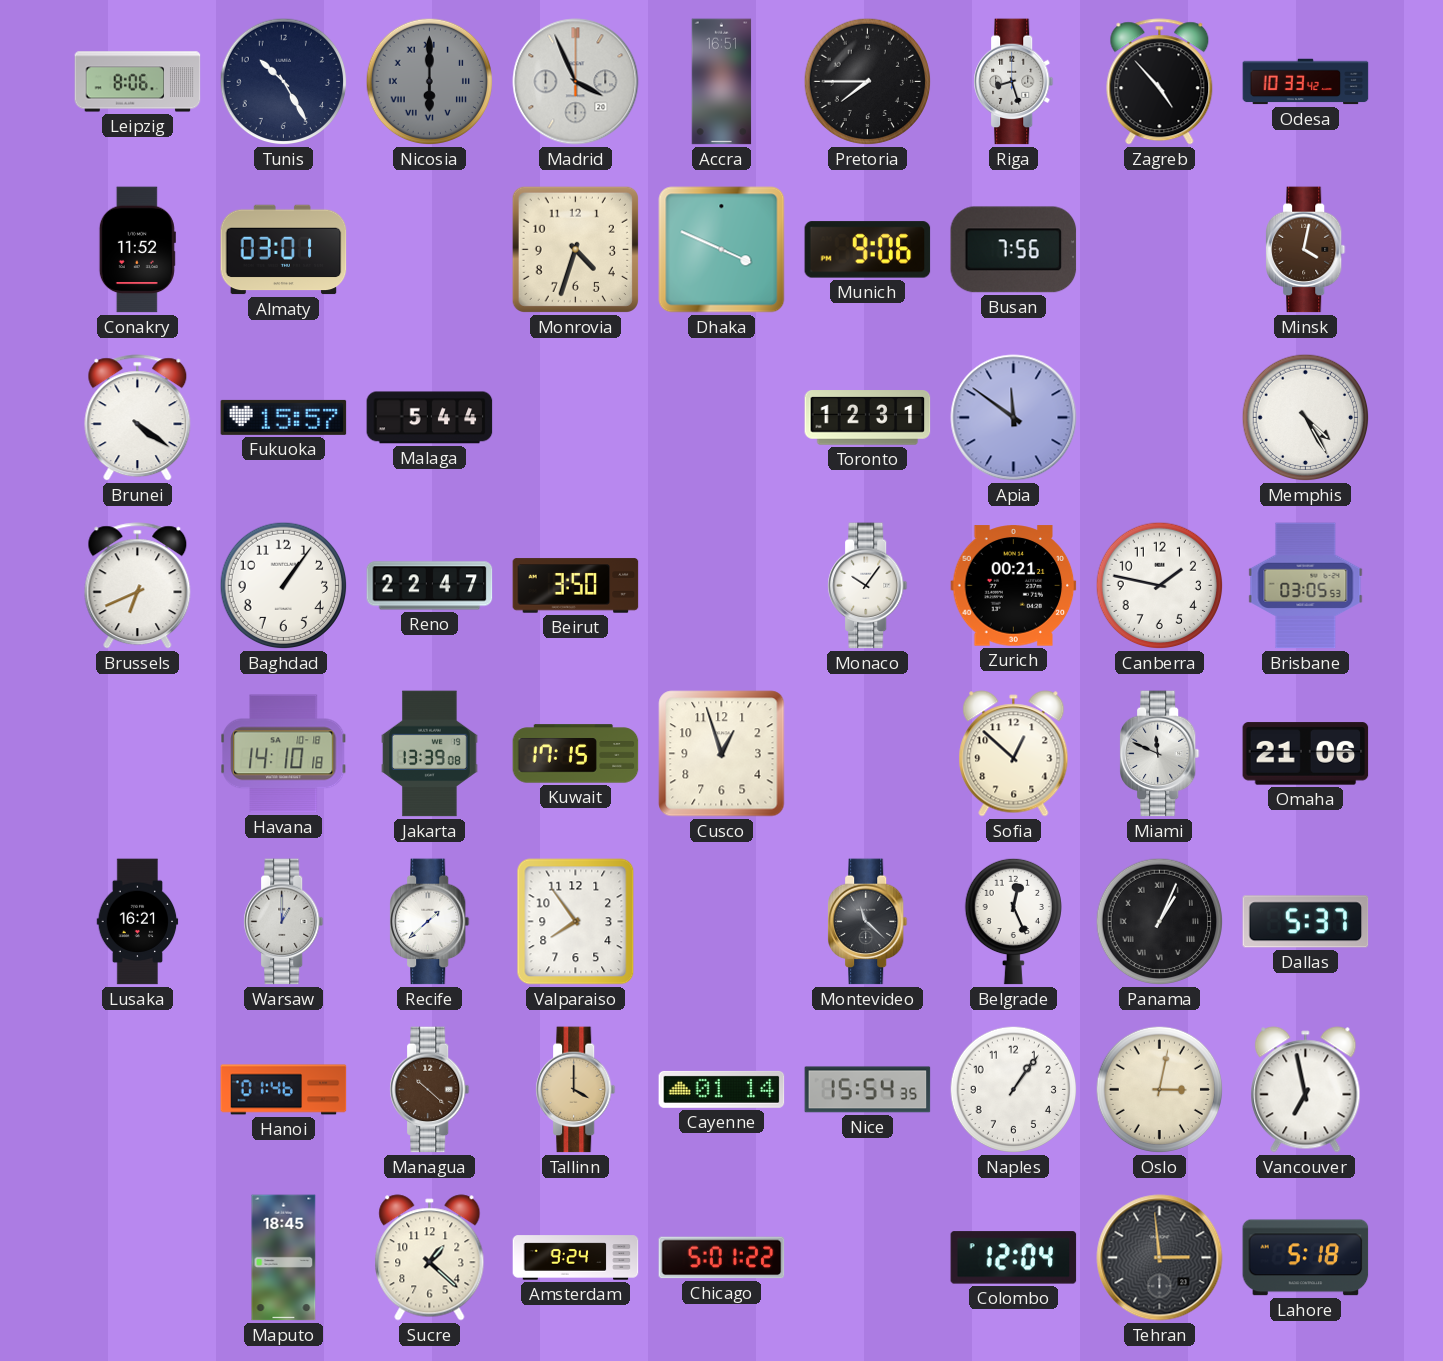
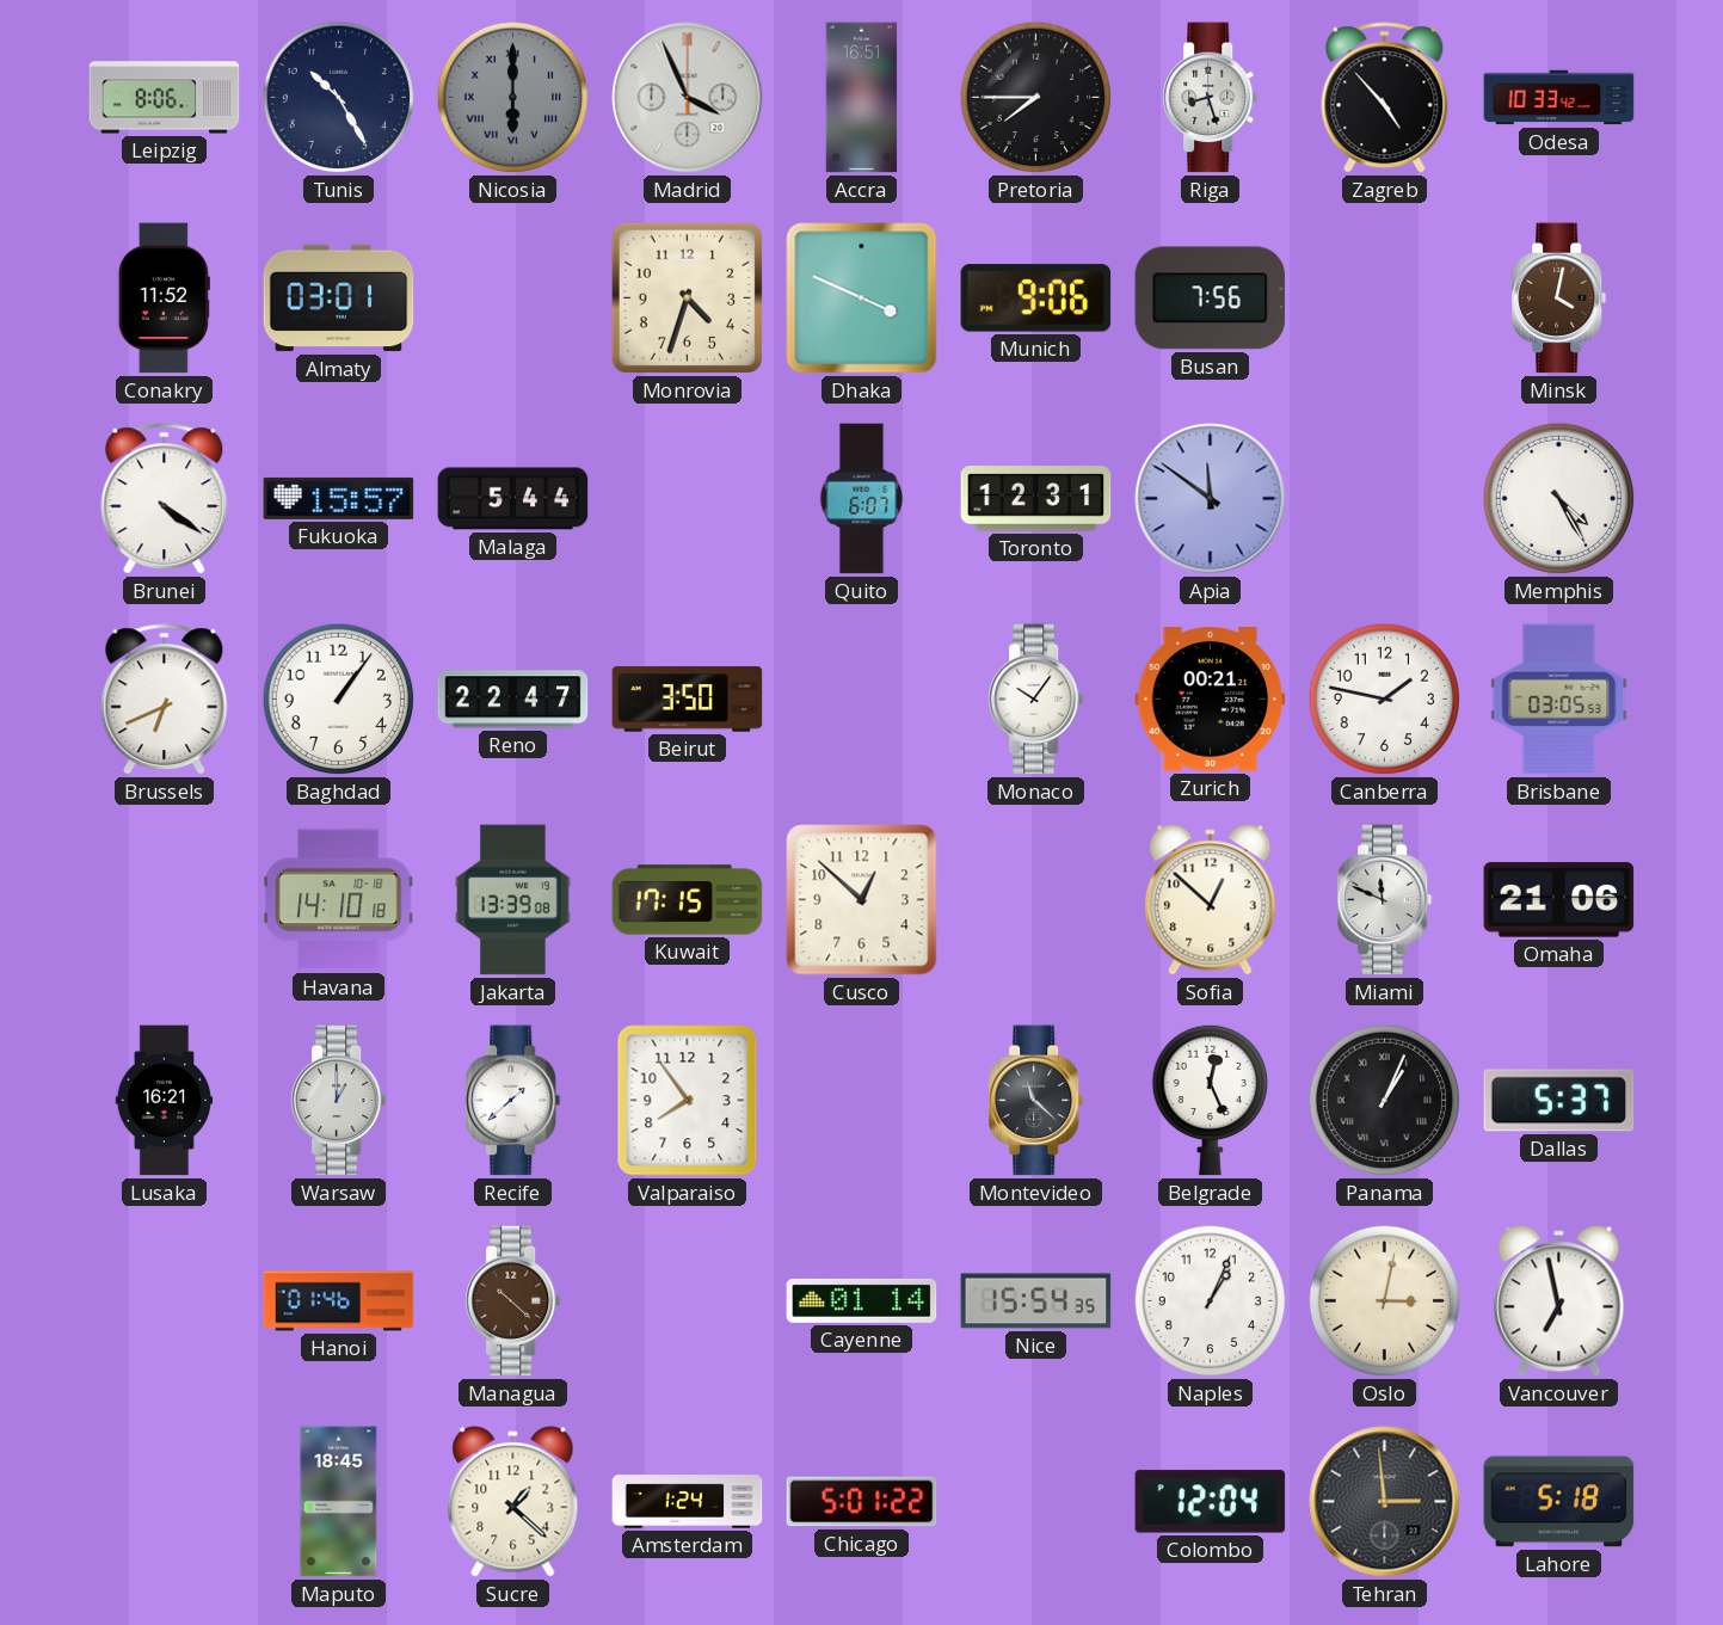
Quito: none -> 6:07 (862, 499)
Cusco: 12:57 -> 12:52 (862, 900)
Tallinn: 4:00 -> none (576, 1090)
Naples: 1:06 -> 1:04 (1211, 1301)
Amsterdam: 9:24 -> 1:24 (688, 1502)
